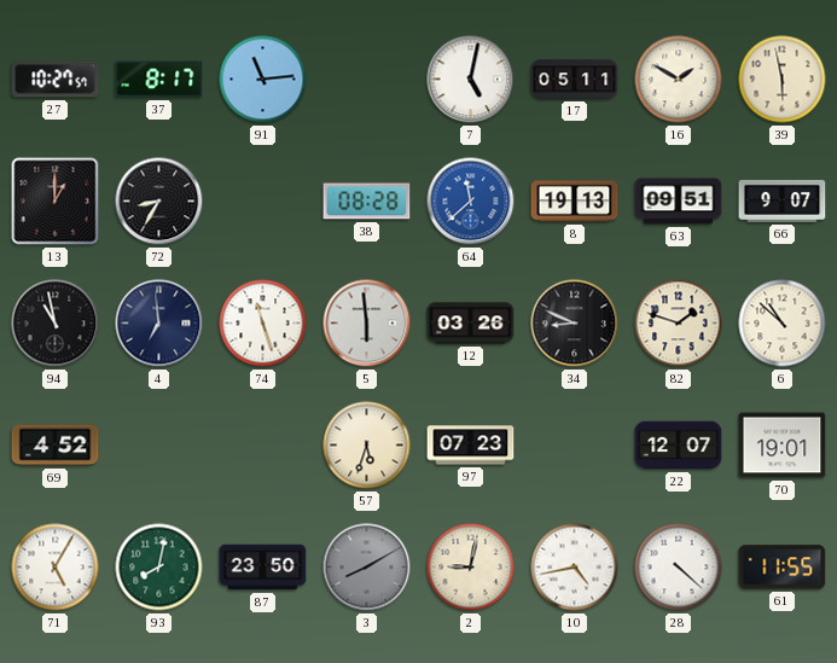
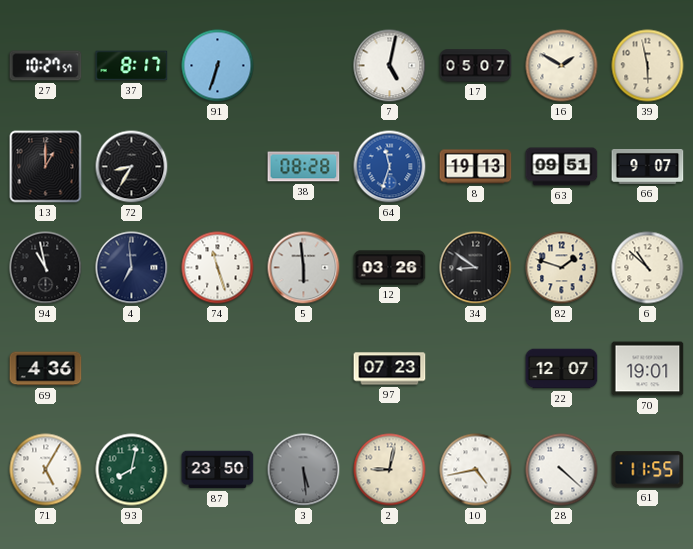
91: 11:14 -> 6:33 (218, 66)
17: 05:11 -> 05:07 (476, 66)
64: 11:38 -> 11:33 (390, 167)
34: 8:49 -> 8:51 (476, 268)
69: 4:52 -> 4:36 (46, 369)
57: 5:33 -> none (367, 446)
3: 8:10 -> 5:29 (304, 470)
